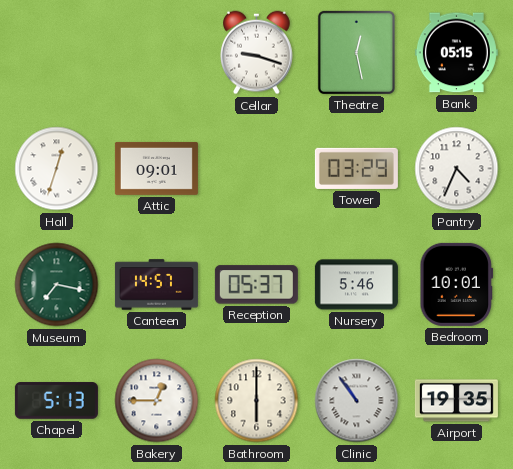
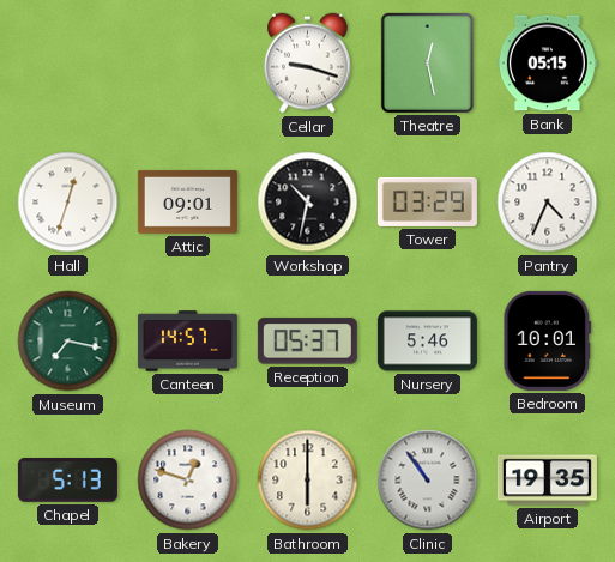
Workshop: none -> 10:32 (308, 203)
Bakery: 12:45 -> 12:48 (188, 481)
